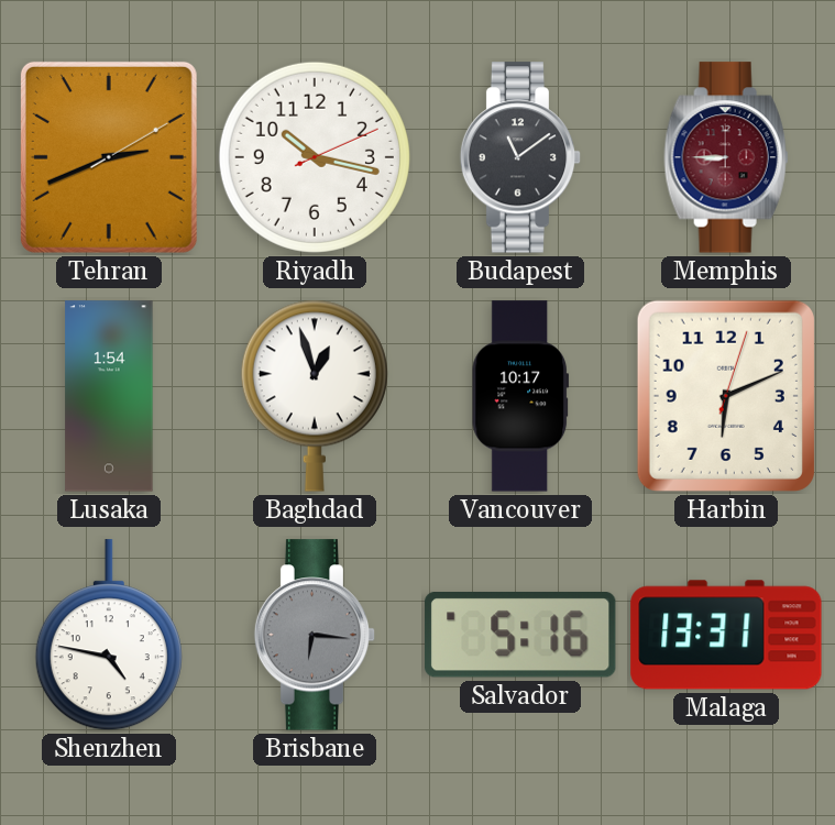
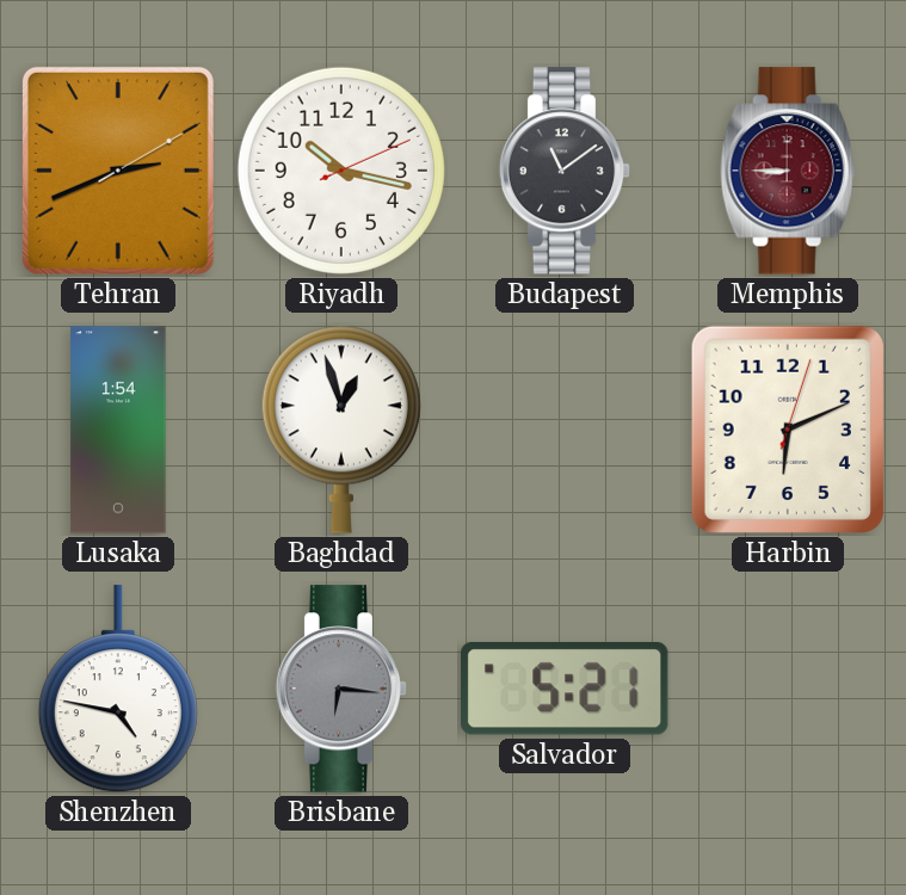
Vancouver: 10:17 -> none (520, 396)
Salvador: 5:16 -> 5:21 (565, 689)
Malaga: 13:31 -> none (726, 635)
